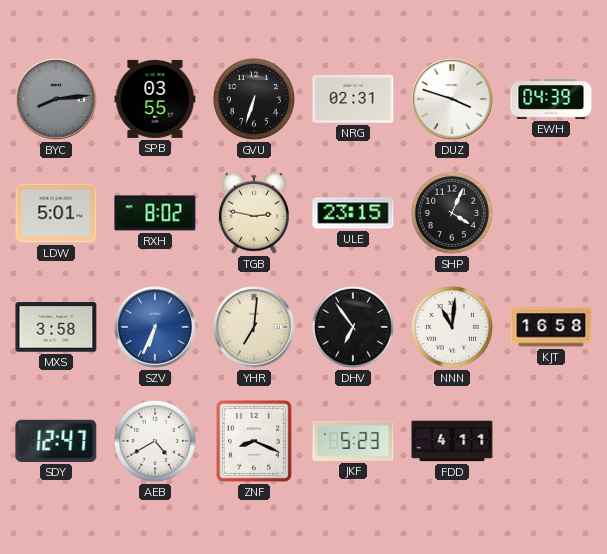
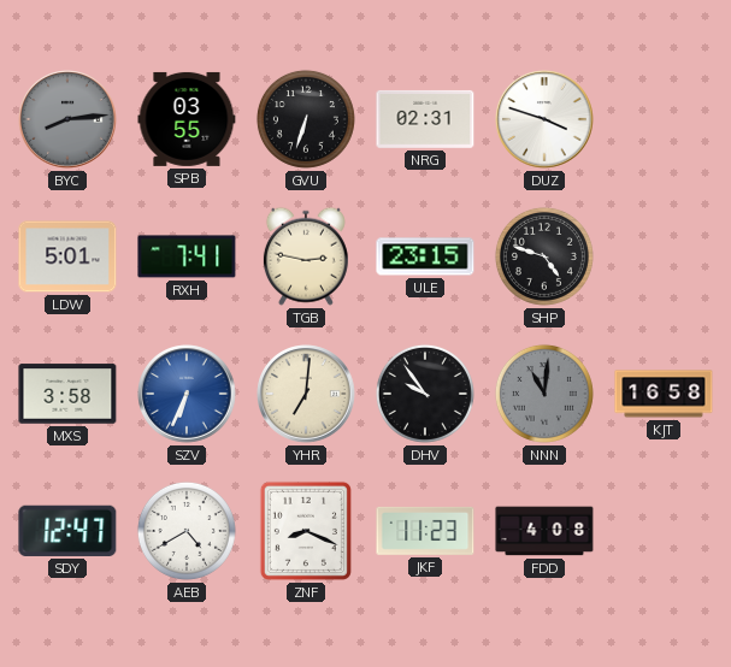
EWH: 04:39 -> none (551, 100)
RXH: 8:02 -> 7:41 (187, 256)
SHP: 4:04 -> 4:48 (544, 256)
DHV: 6:54 -> 9:54 (425, 394)
NNN dial: white -> grey (544, 394)
JKF: 5:23 -> 11:23 (425, 531)
FDD: 4:11 -> 4:08 (544, 531)
